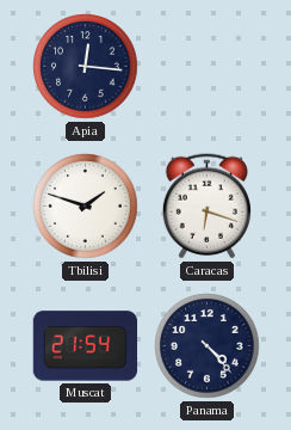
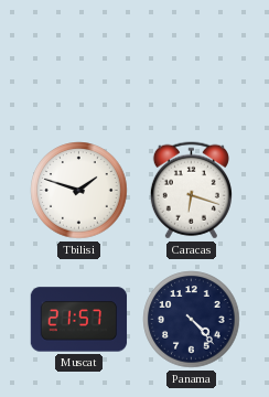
Apia: 12:16 -> none (86, 67)
Muscat: 21:54 -> 21:57 (79, 320)
